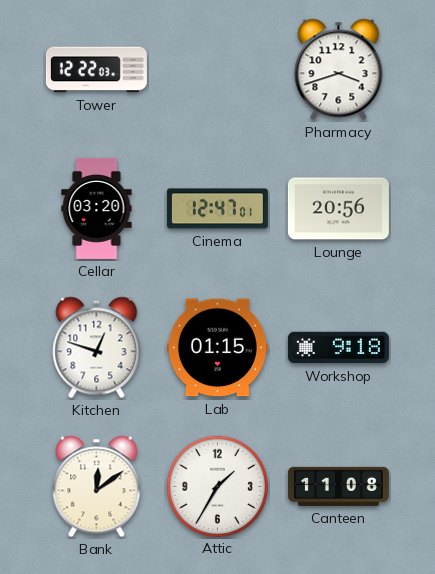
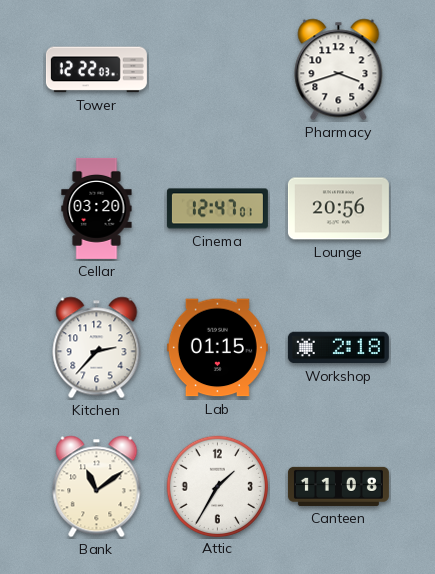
Kitchen: 12:48 -> 2:37 (97, 348)
Workshop: 9:18 -> 2:18 (338, 348)
Bank: 12:09 -> 11:09 (97, 487)
